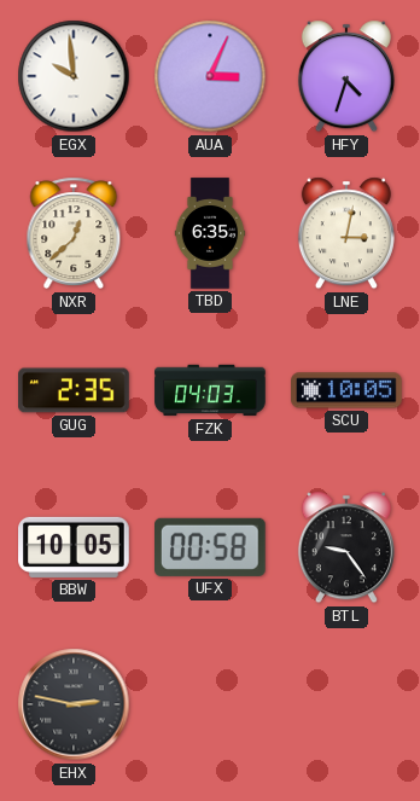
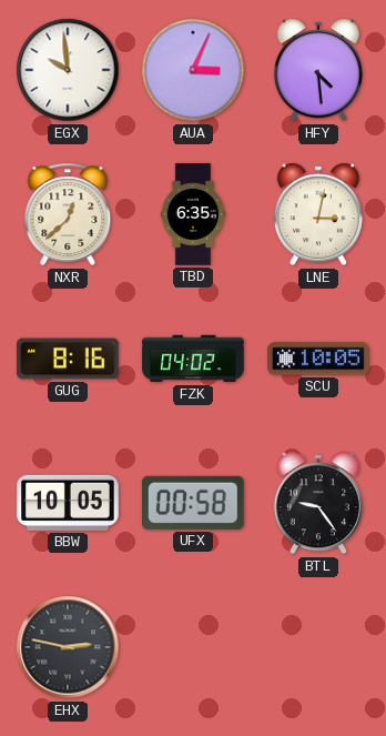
HFY: 4:33 -> 4:29 (318, 70)
GUG: 2:35 -> 8:16 (68, 359)
FZK: 04:03 -> 04:02 (193, 359)
